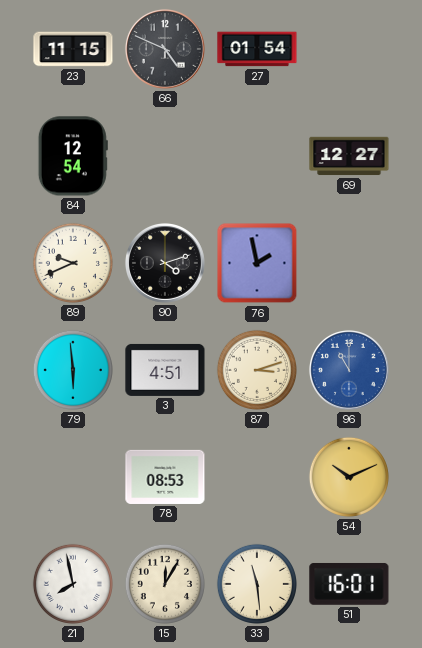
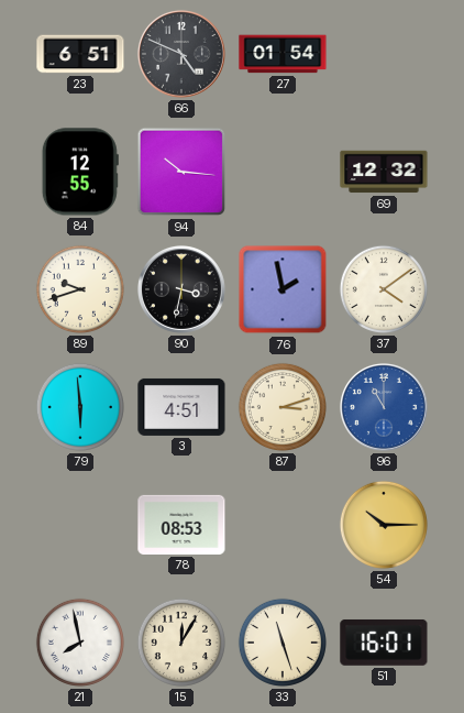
23: 11:15 -> 6:51 (80, 54)
84: 12:54 -> 12:55 (80, 172)
94: none -> 10:16 (181, 172)
69: 12:27 -> 12:32 (384, 172)
89: 9:41 -> 9:42 (80, 289)
90: 4:12 -> 3:32 (181, 289)
37: none -> 4:09 (384, 289)
54: 10:11 -> 10:15 (384, 525)
33: 11:29 -> 11:27 (283, 643)
